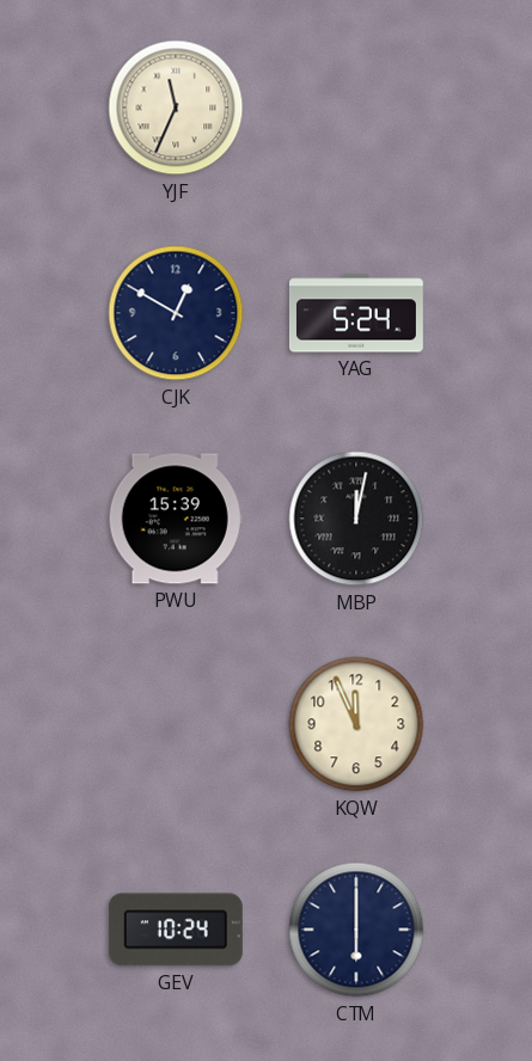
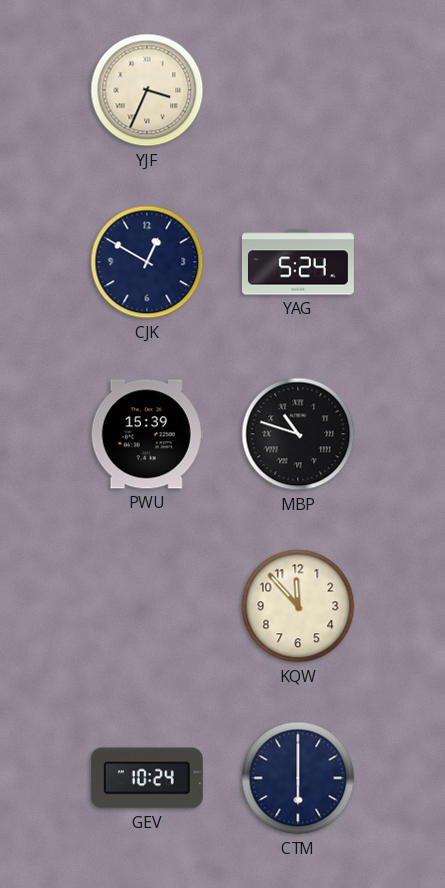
YJF: 11:34 -> 3:34 (147, 90)
MBP: 12:02 -> 10:48 (298, 434)
KQW: 11:56 -> 11:53 (298, 606)
